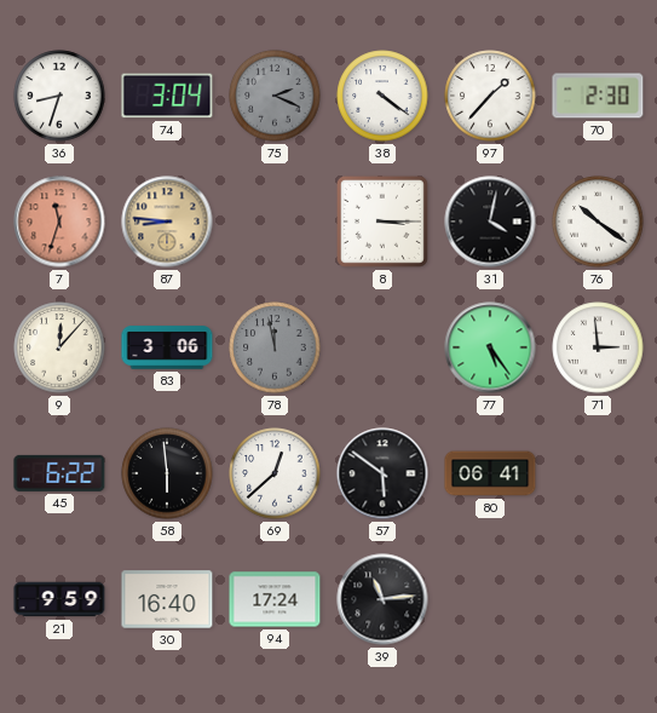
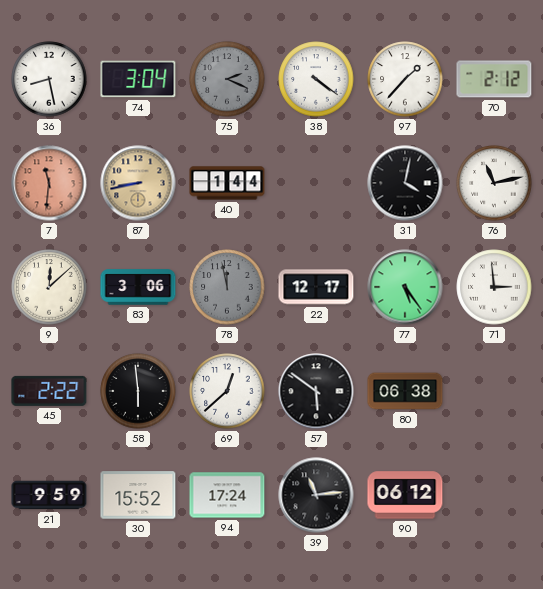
36: 8:33 -> 8:28 (49, 79)
70: 2:30 -> 2:12 (494, 79)
7: 11:33 -> 11:31 (49, 183)
87: 8:46 -> 8:43 (138, 183)
40: none -> 1:44 (227, 183)
8: 3:15 -> none (382, 222)
76: 10:21 -> 11:13 (494, 183)
9: 12:07 -> 12:08 (49, 287)
22: none -> 12:17 (316, 287)
45: 6:22 -> 2:22 (49, 391)
80: 06:41 -> 06:38 (405, 391)
30: 16:40 -> 15:52 (138, 495)
90: none -> 06:12 (405, 495)
